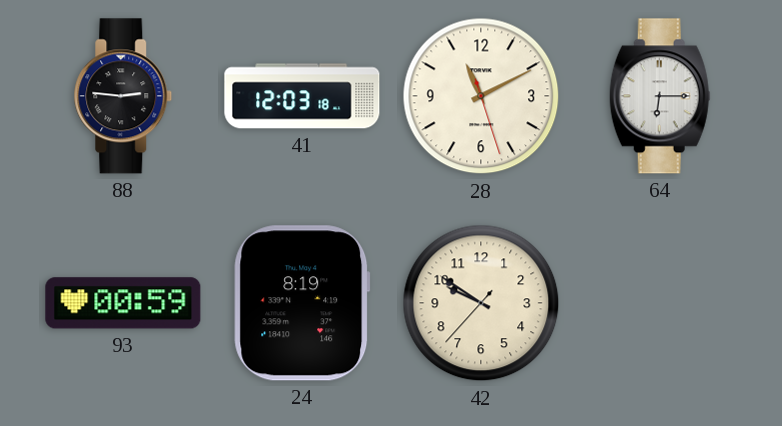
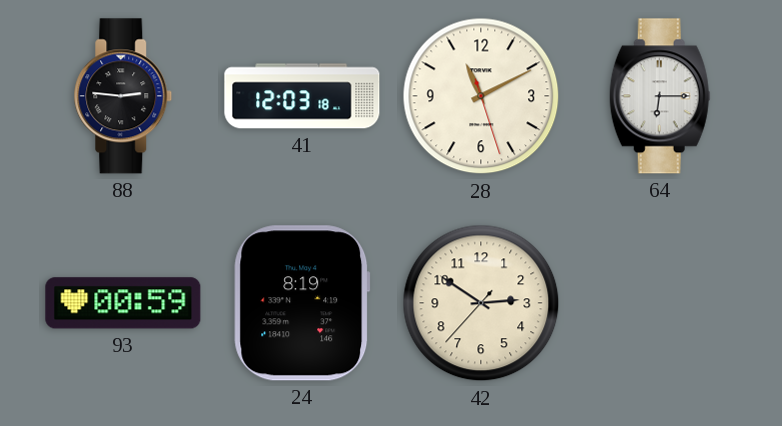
42: 9:50 -> 2:50 (481, 303)
